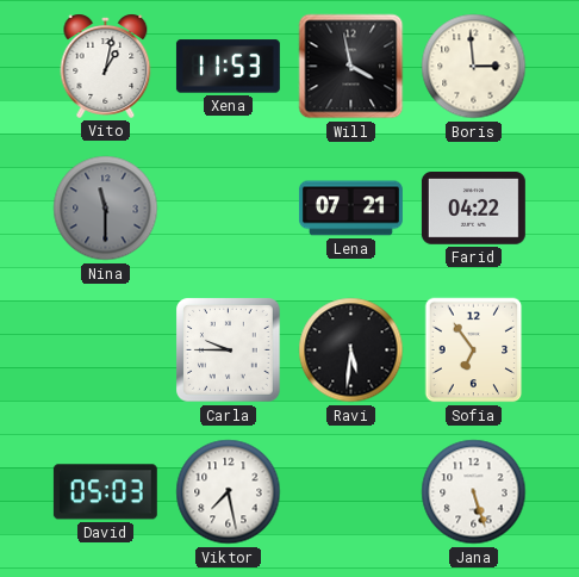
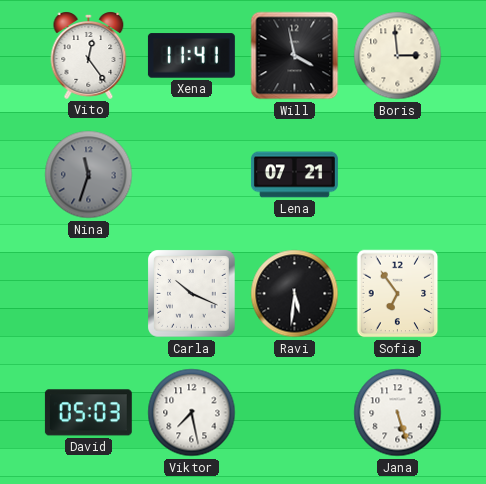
Vito: 1:02 -> 12:24 (89, 55)
Xena: 11:53 -> 11:41 (191, 56)
Nina: 11:30 -> 11:33 (89, 175)
Farid: 04:22 -> none (473, 209)
Carla: 9:45 -> 10:19 (192, 294)
